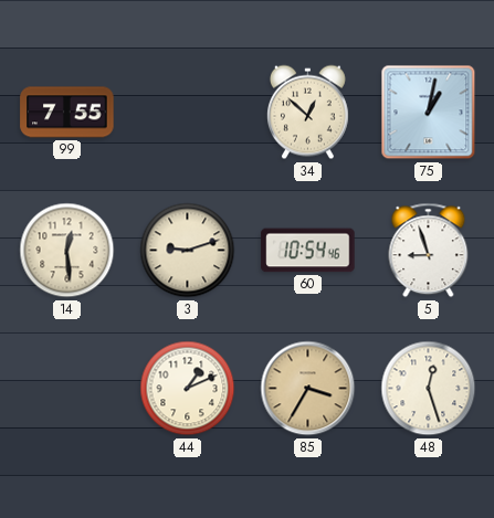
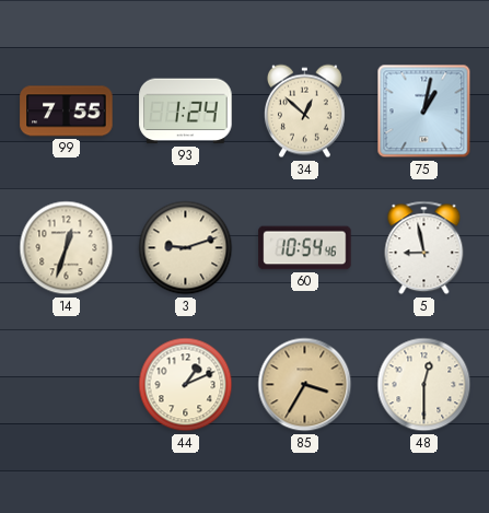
93: none -> 1:24 (186, 112)
14: 12:29 -> 12:33 (67, 248)
5: 8:57 -> 8:58 (424, 248)
48: 12:27 -> 12:30 (424, 385)
